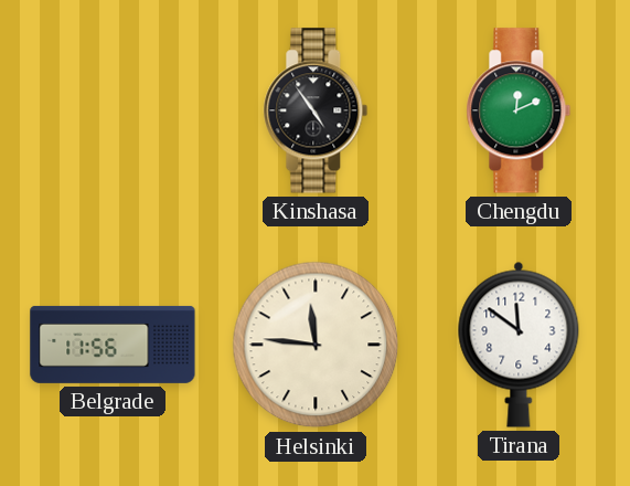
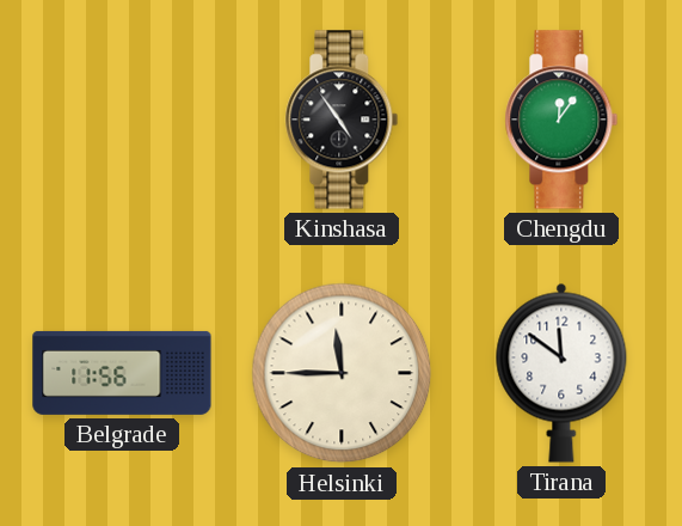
Chengdu: 12:11 -> 12:06 (561, 120)
Helsinki: 11:46 -> 11:45 (342, 373)
